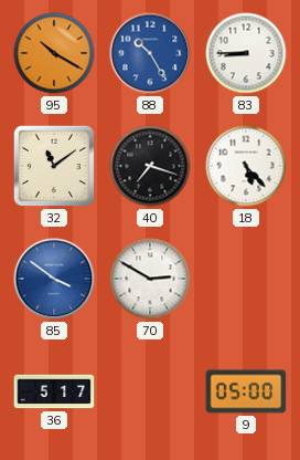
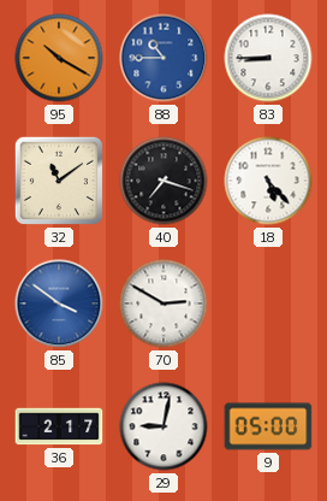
88: 10:25 -> 10:45 (163, 58)
36: 5:17 -> 2:17 (59, 426)
29: none -> 9:02 (163, 426)
